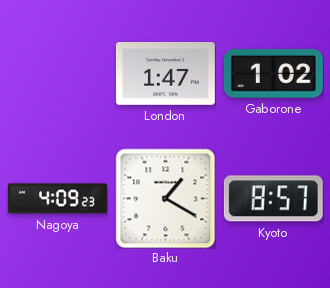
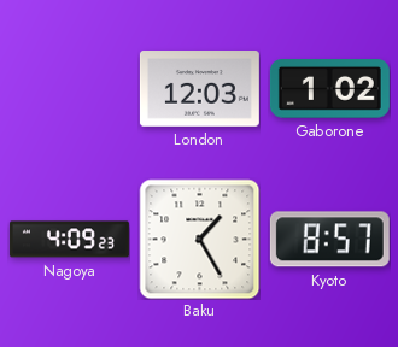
London: 1:47 -> 12:03 (199, 89)
Baku: 1:20 -> 1:25 (199, 239)
